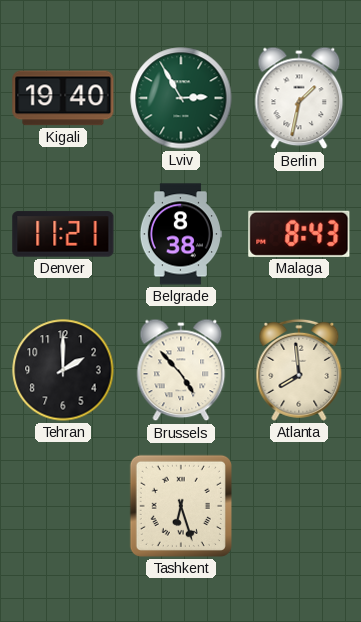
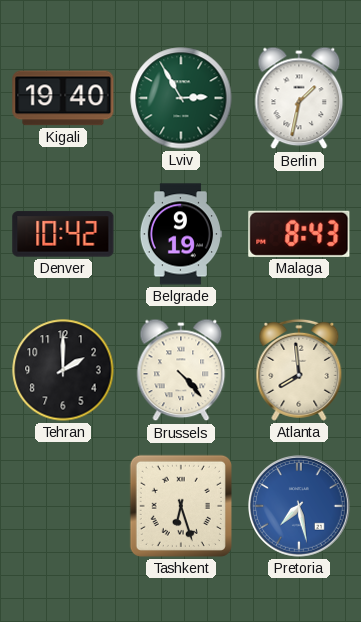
Denver: 11:21 -> 10:42 (63, 234)
Belgrade: 8:38 -> 9:19 (180, 234)
Brussels: 4:53 -> 4:23 (181, 370)
Pretoria: none -> 7:28 (300, 507)
